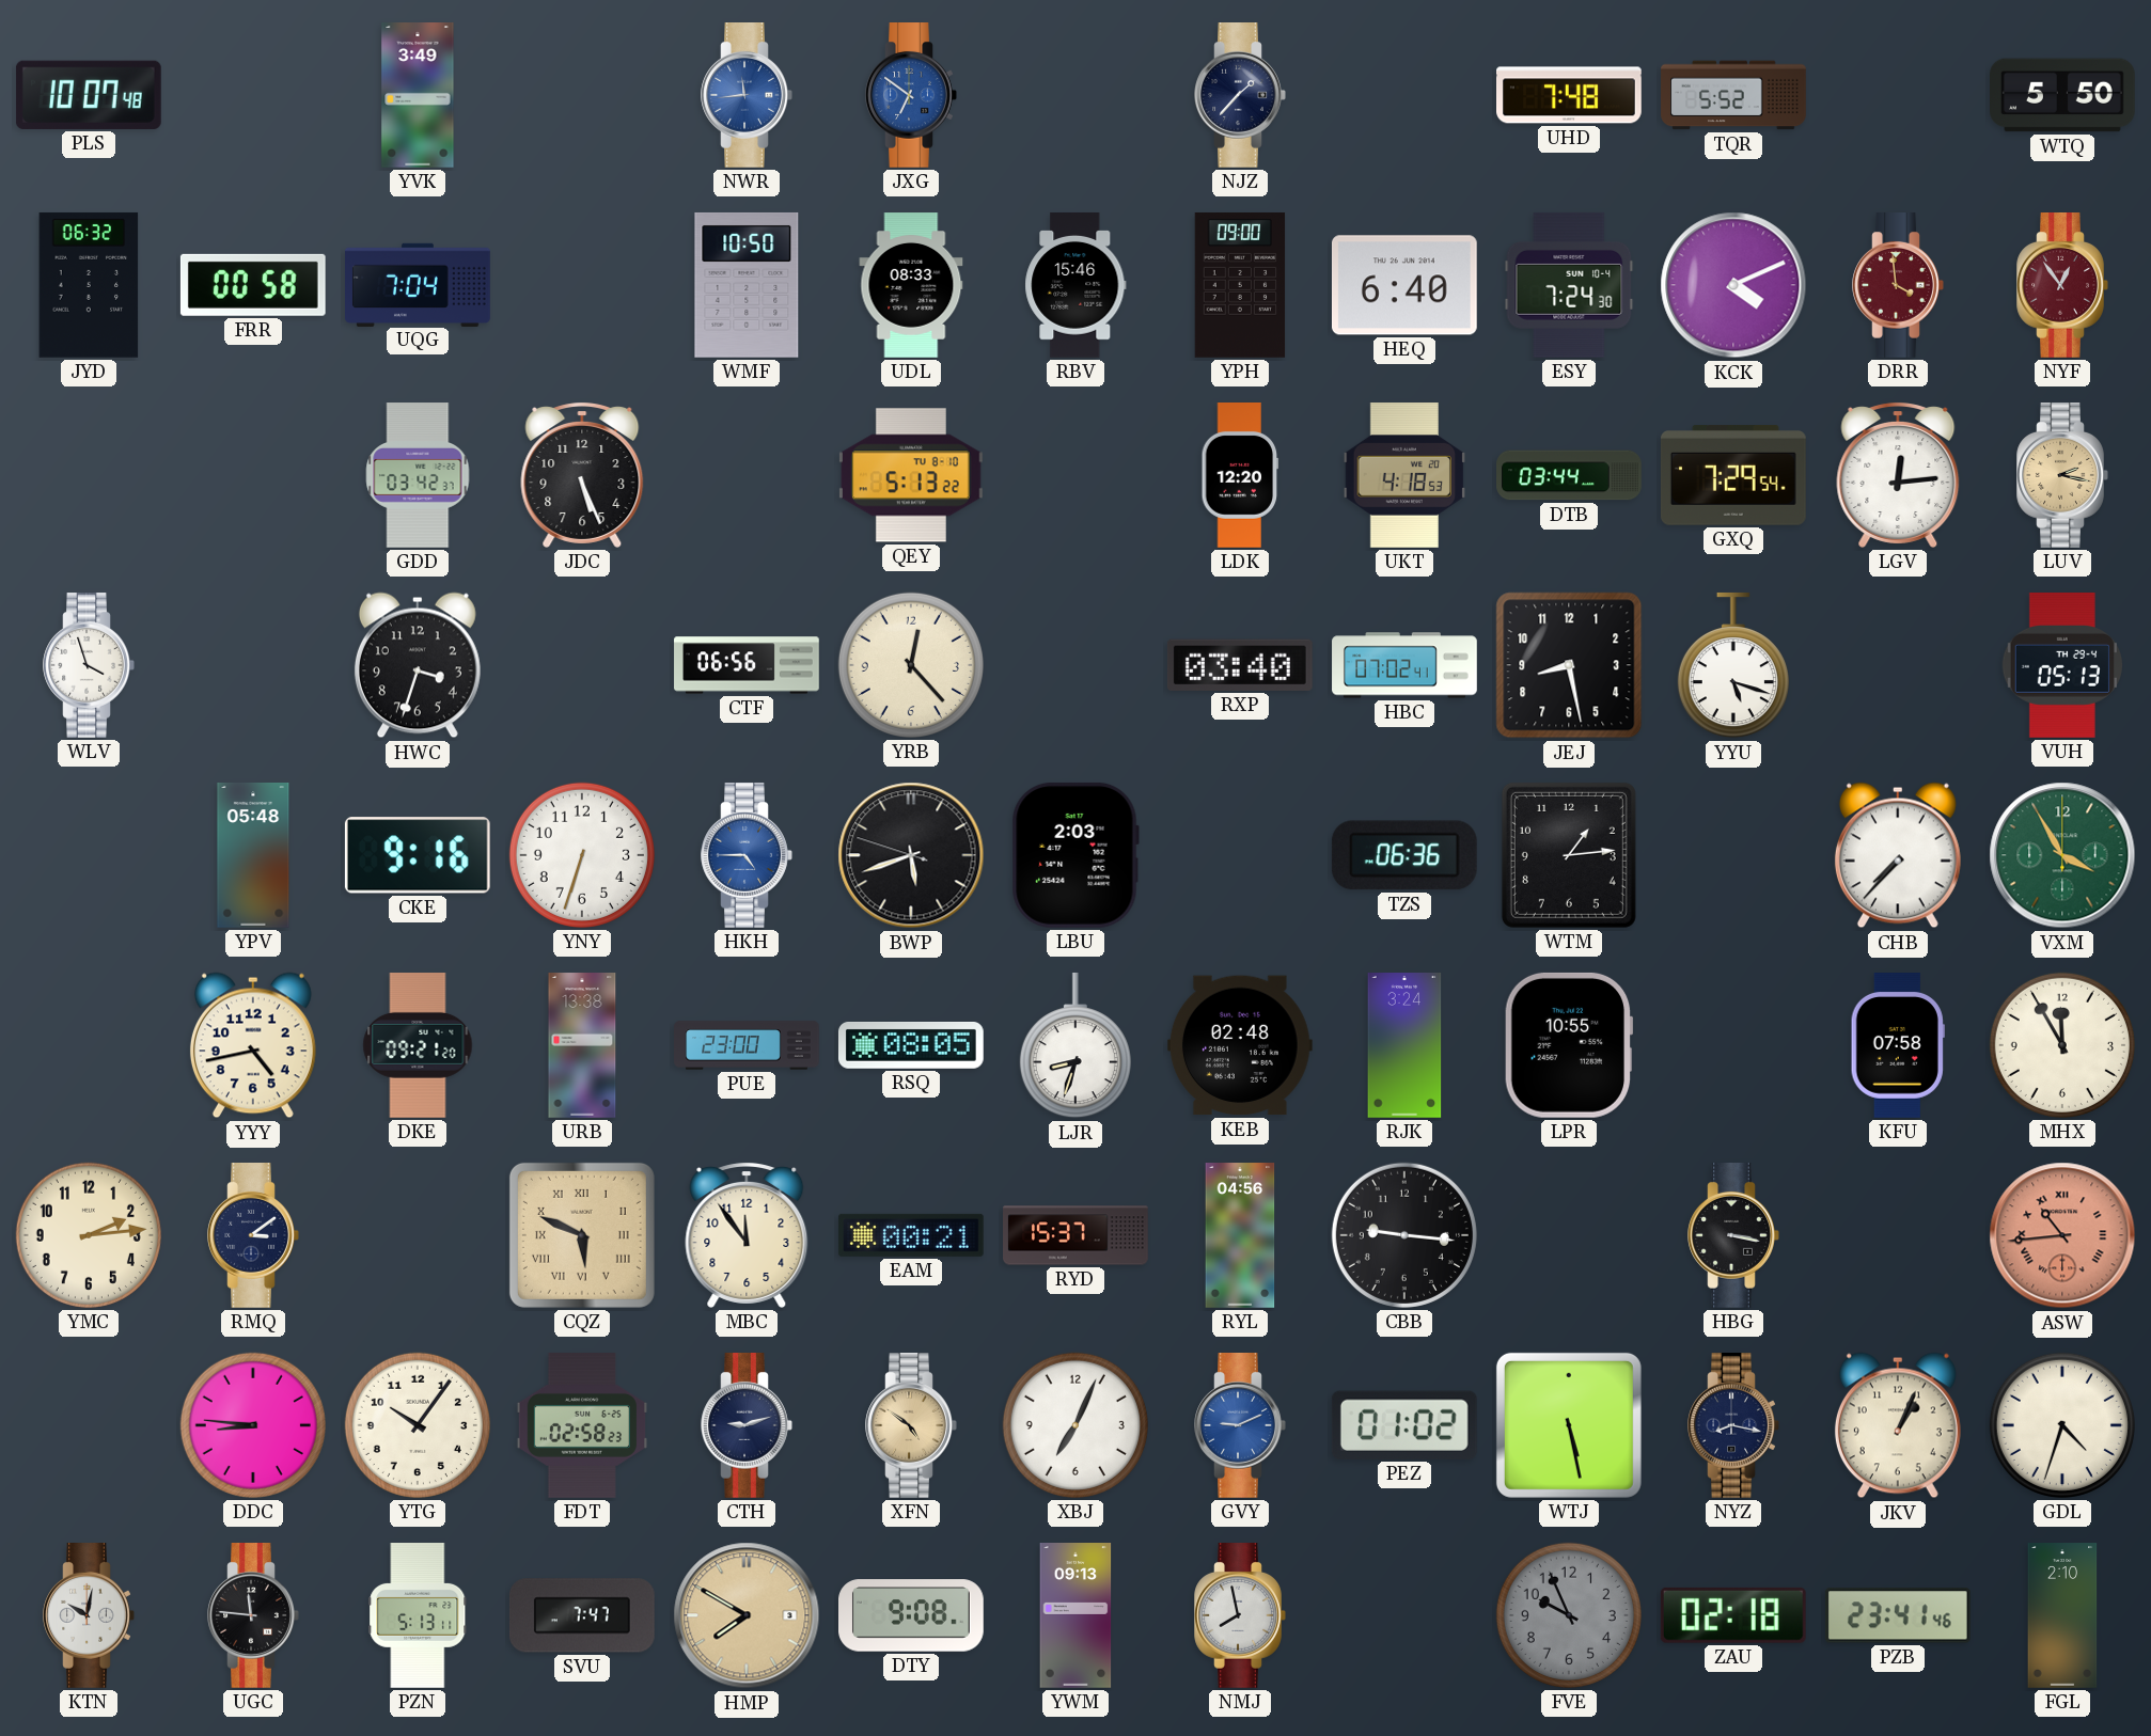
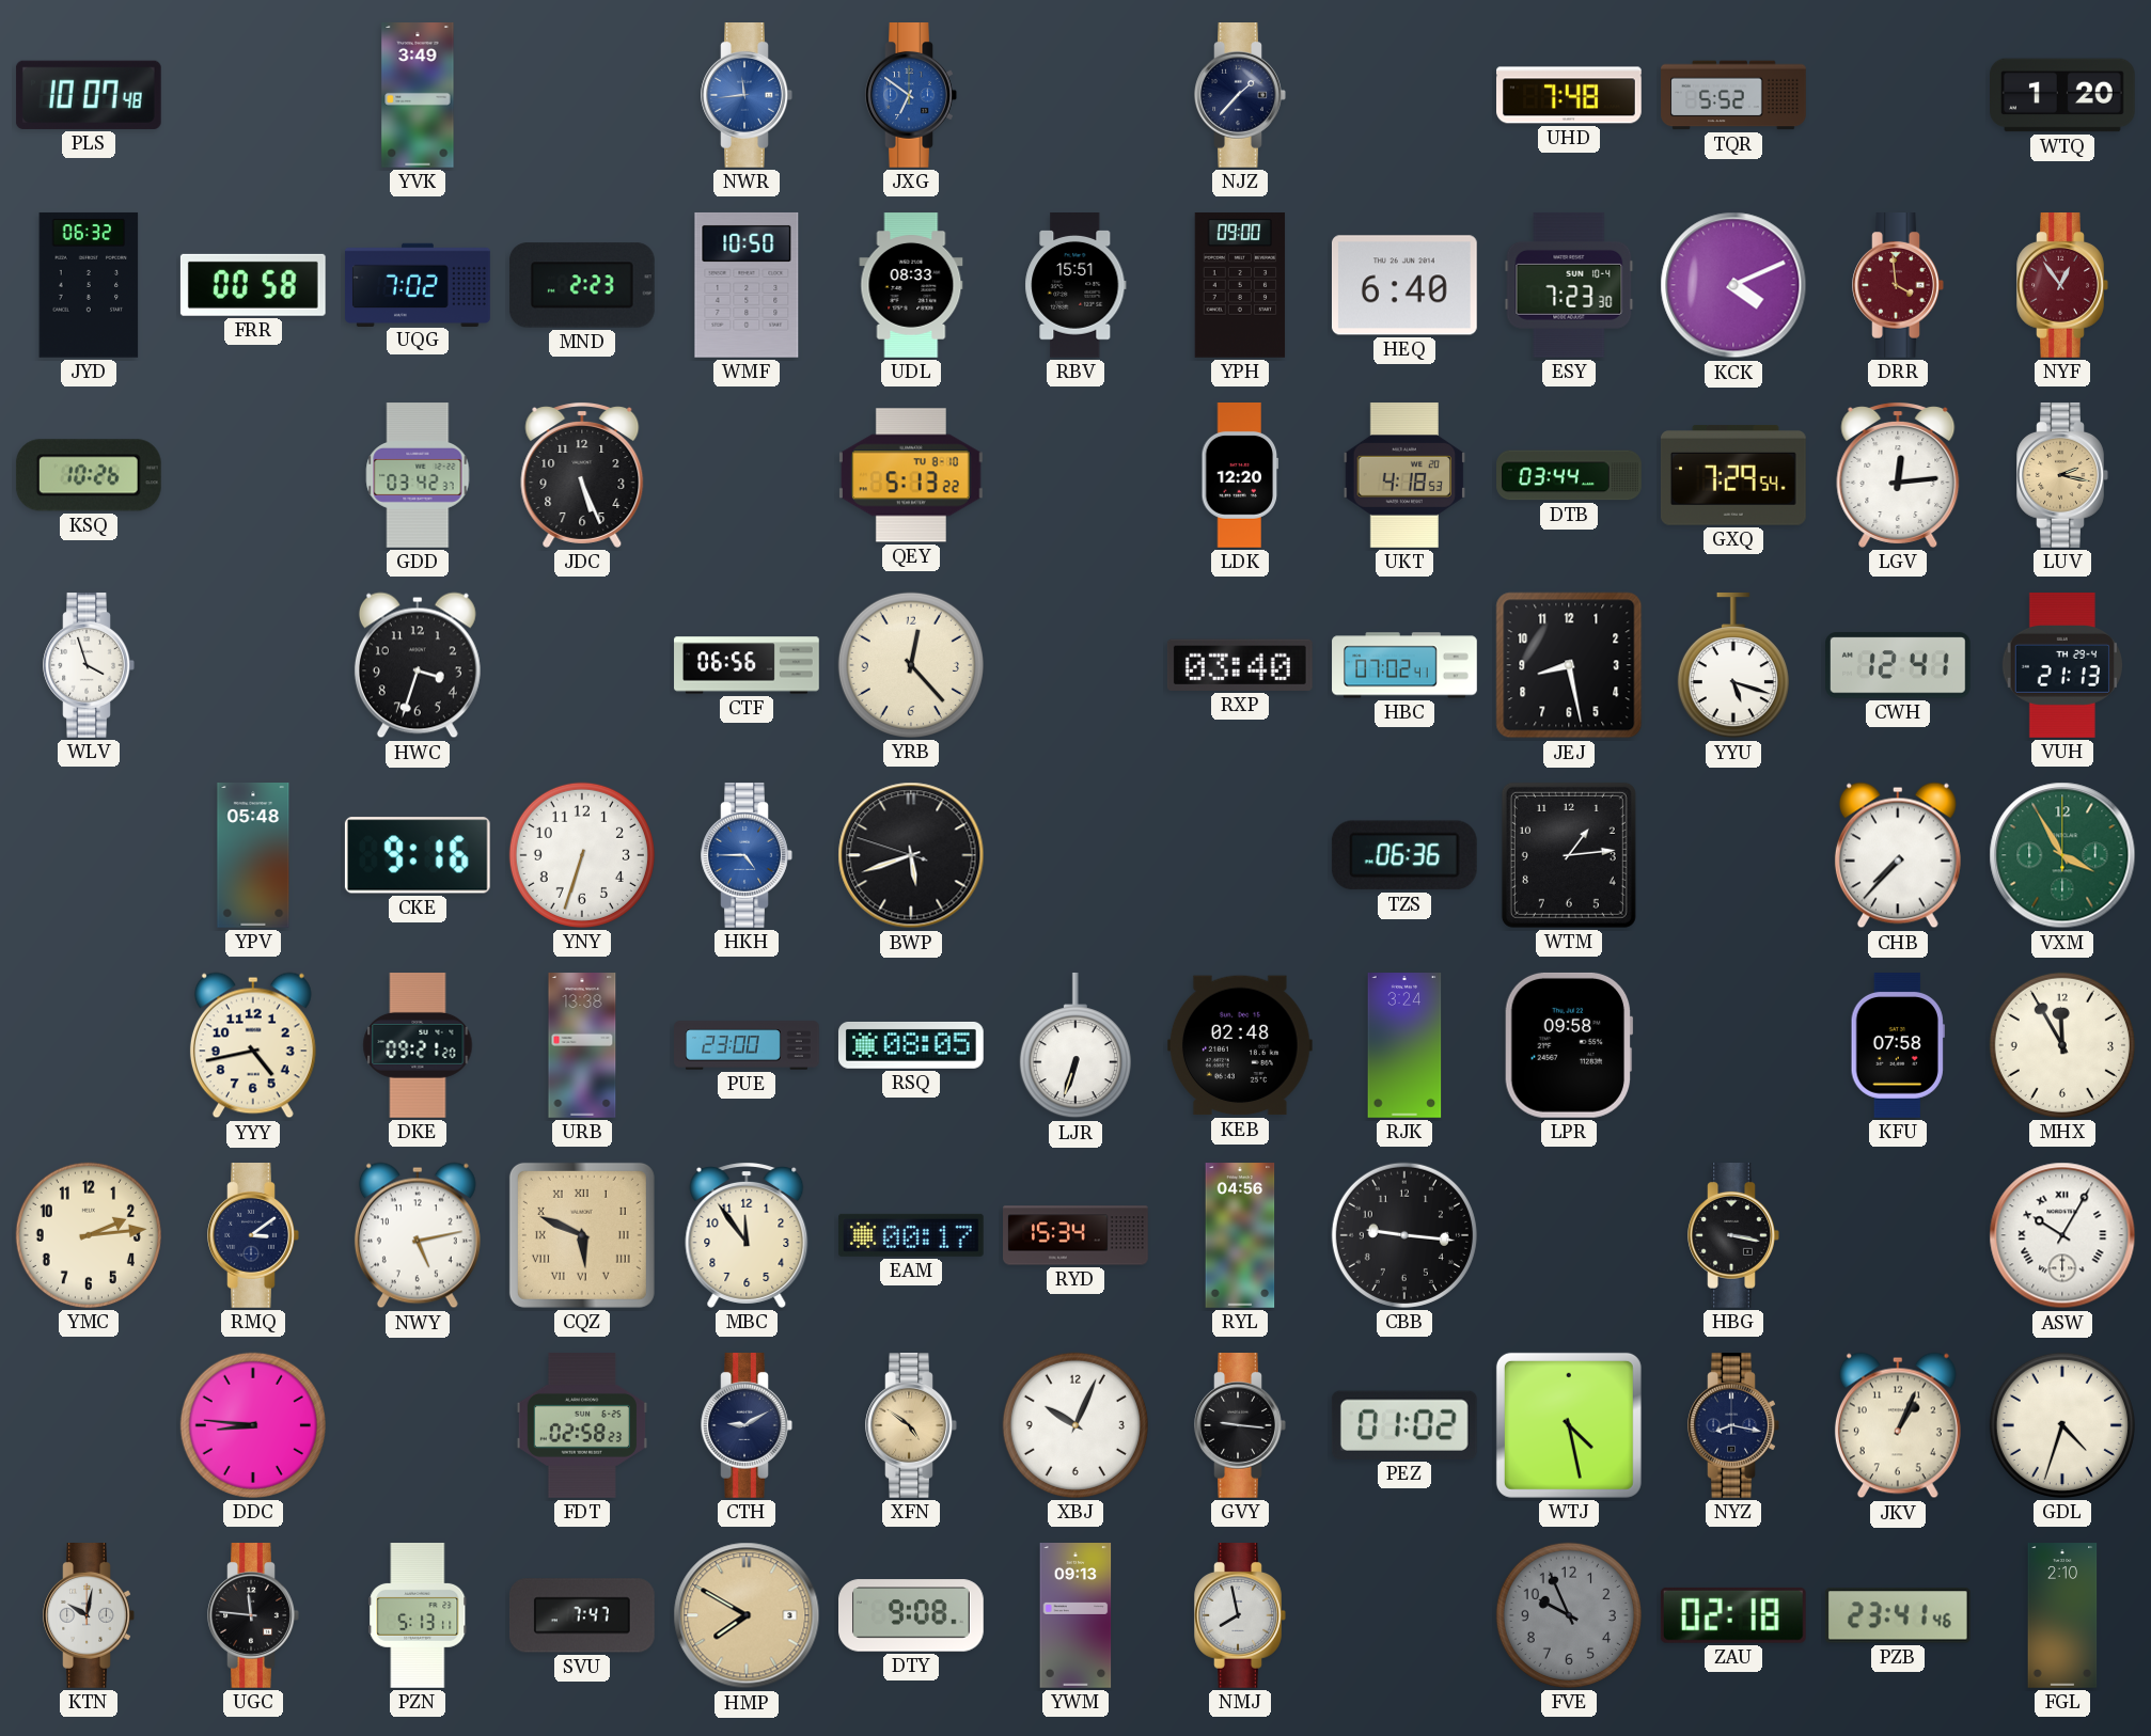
WTQ: 5:50 -> 1:20 (2063, 95)
UQG: 7:04 -> 7:02 (418, 284)
MND: none -> 2:23 (582, 285)
RBV: 15:46 -> 15:51 (1075, 286)
ESY: 7:24 -> 7:23 (1569, 285)
KSQ: none -> 10:26 (89, 475)
CWH: none -> 12:41 (1899, 665)
VUH: 05:13 -> 21:13 (2062, 666)
LBU: 2:03 -> none (1075, 855)
LJR: 8:33 -> 6:33 (1075, 1045)
LPR: 10:55 -> 09:58 (1569, 1045)
NWY: none -> 5:13 (418, 1235)
EAM: 00:21 -> 00:17 (911, 1235)
RYD: 15:37 -> 15:34 (1075, 1235)
ASW: 10:44 -> 10:05 (2062, 1235)
ASW dial: salmon -> white (2062, 1235)
YTG: 10:06 -> none (418, 1425)
CTH: 9:12 -> 9:10 (747, 1426)
XBJ: 7:04 -> 10:04 (1075, 1425)
GVY: 9:11 -> 9:16 (1240, 1426)
GVY dial: blue -> black (1240, 1426)
WTJ: 5:28 -> 4:28 (1569, 1425)
